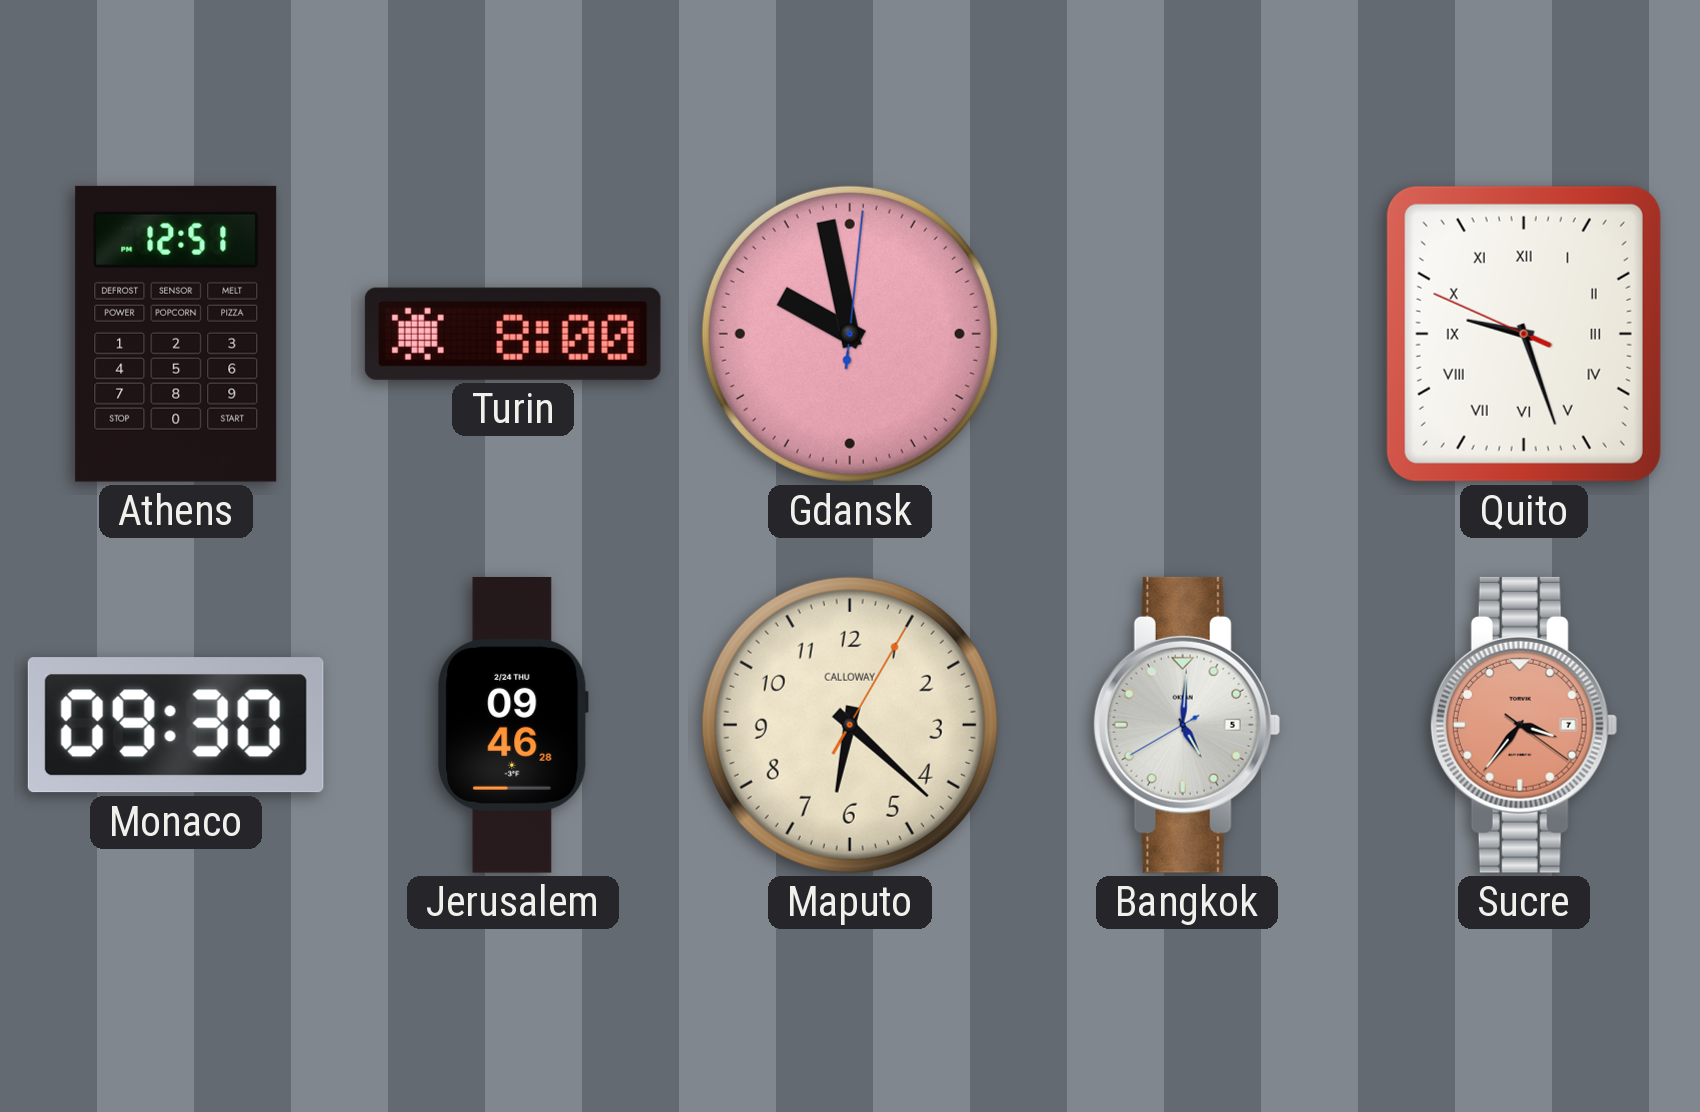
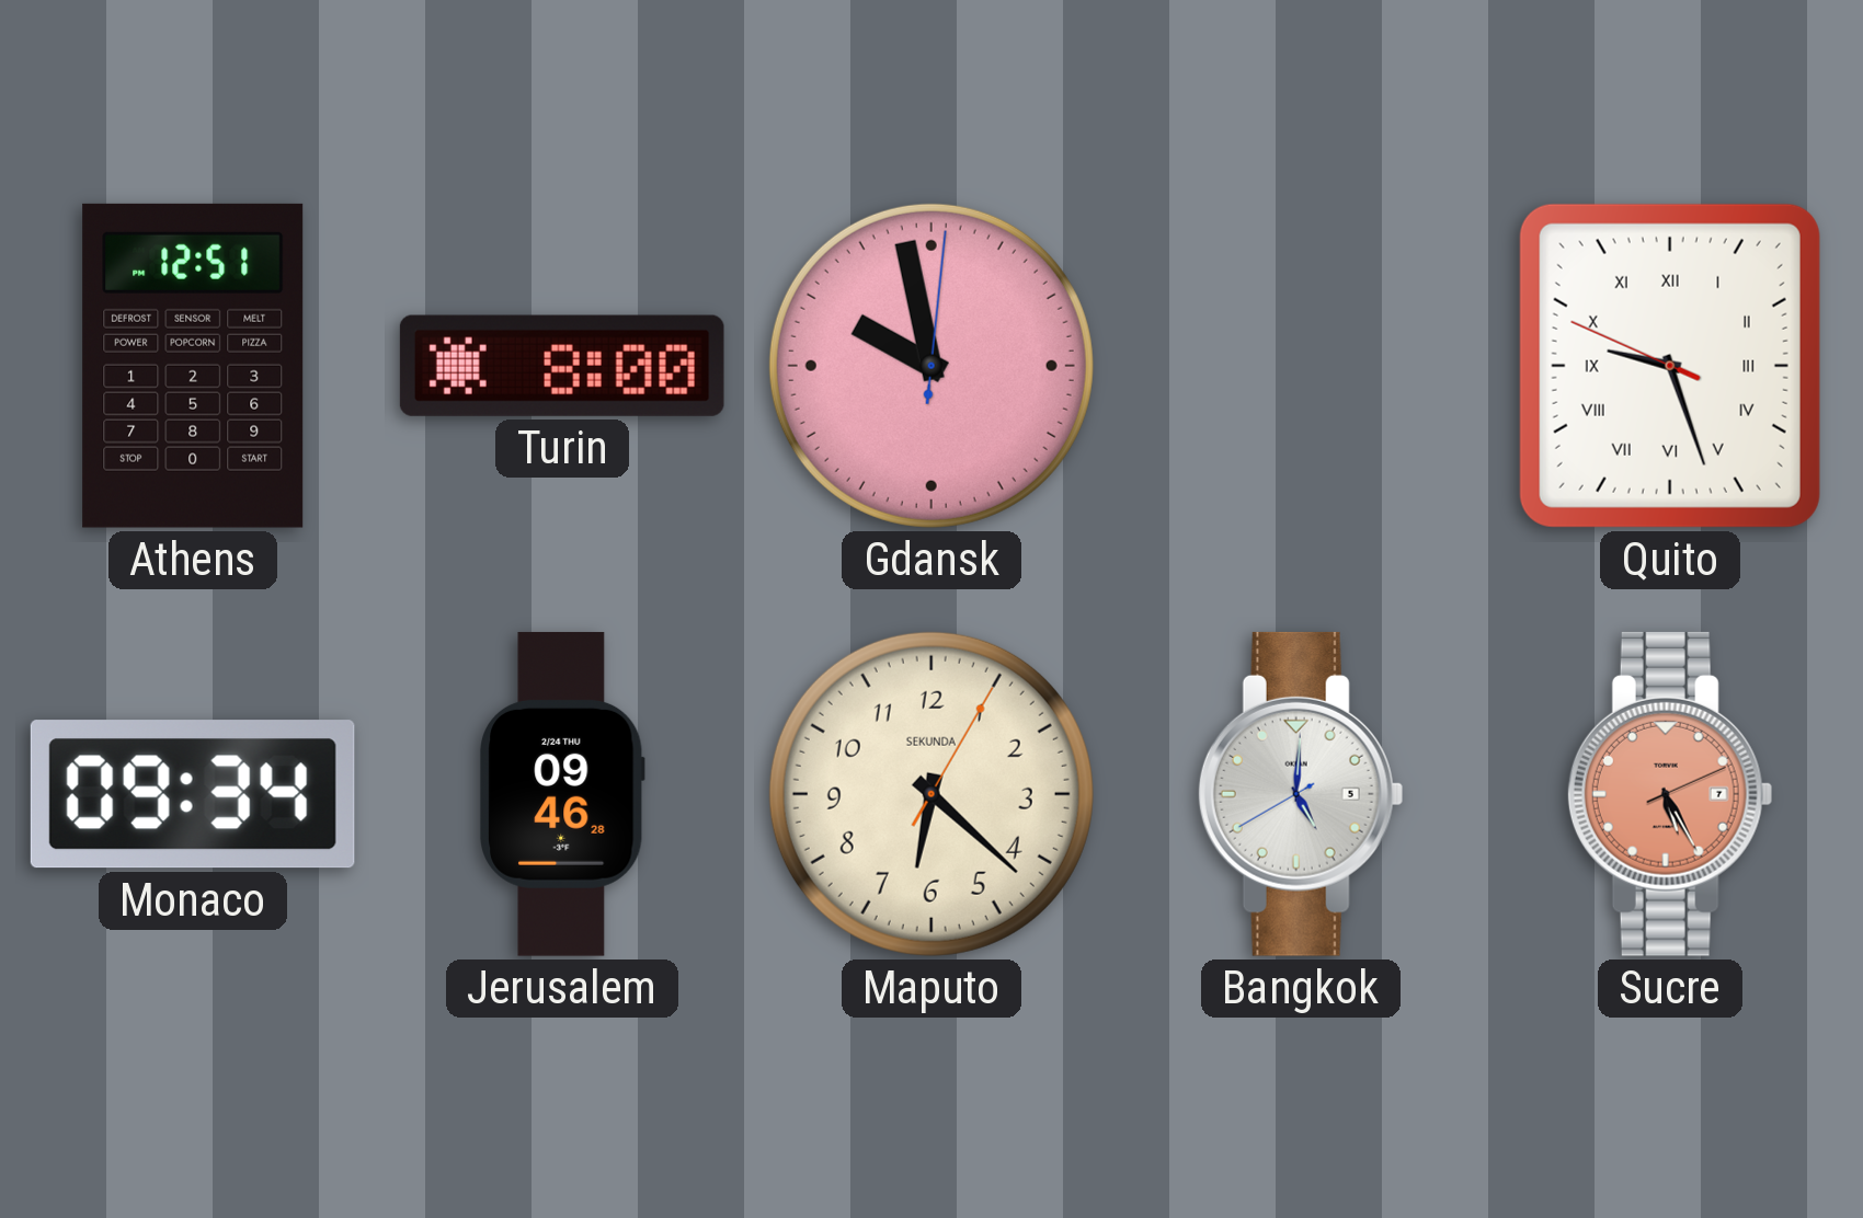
Monaco: 09:30 -> 09:34 (193, 794)
Maputo brand: CALLOWAY -> SEKUNDA (931, 794)
Sucre: 3:36 -> 5:25 (1670, 794)
